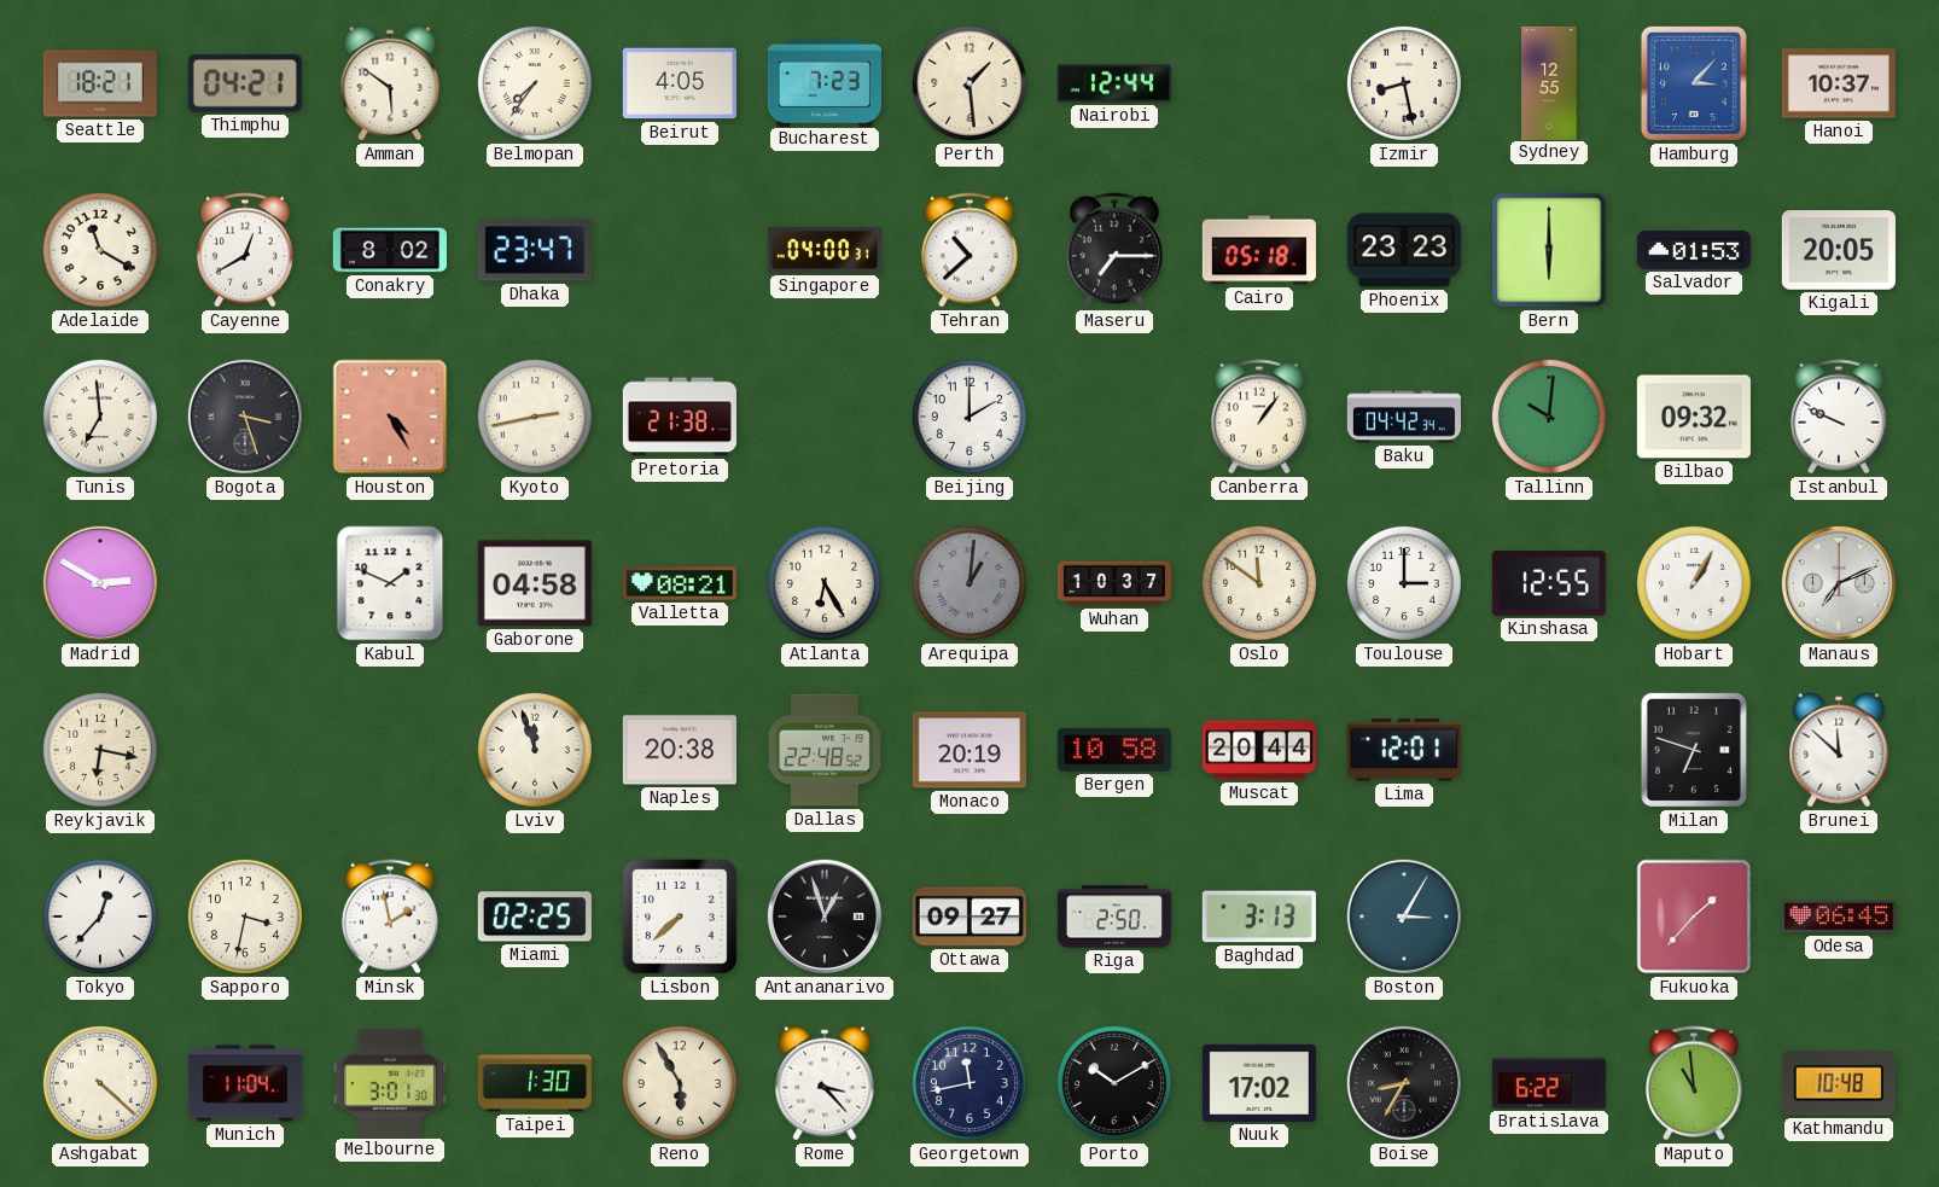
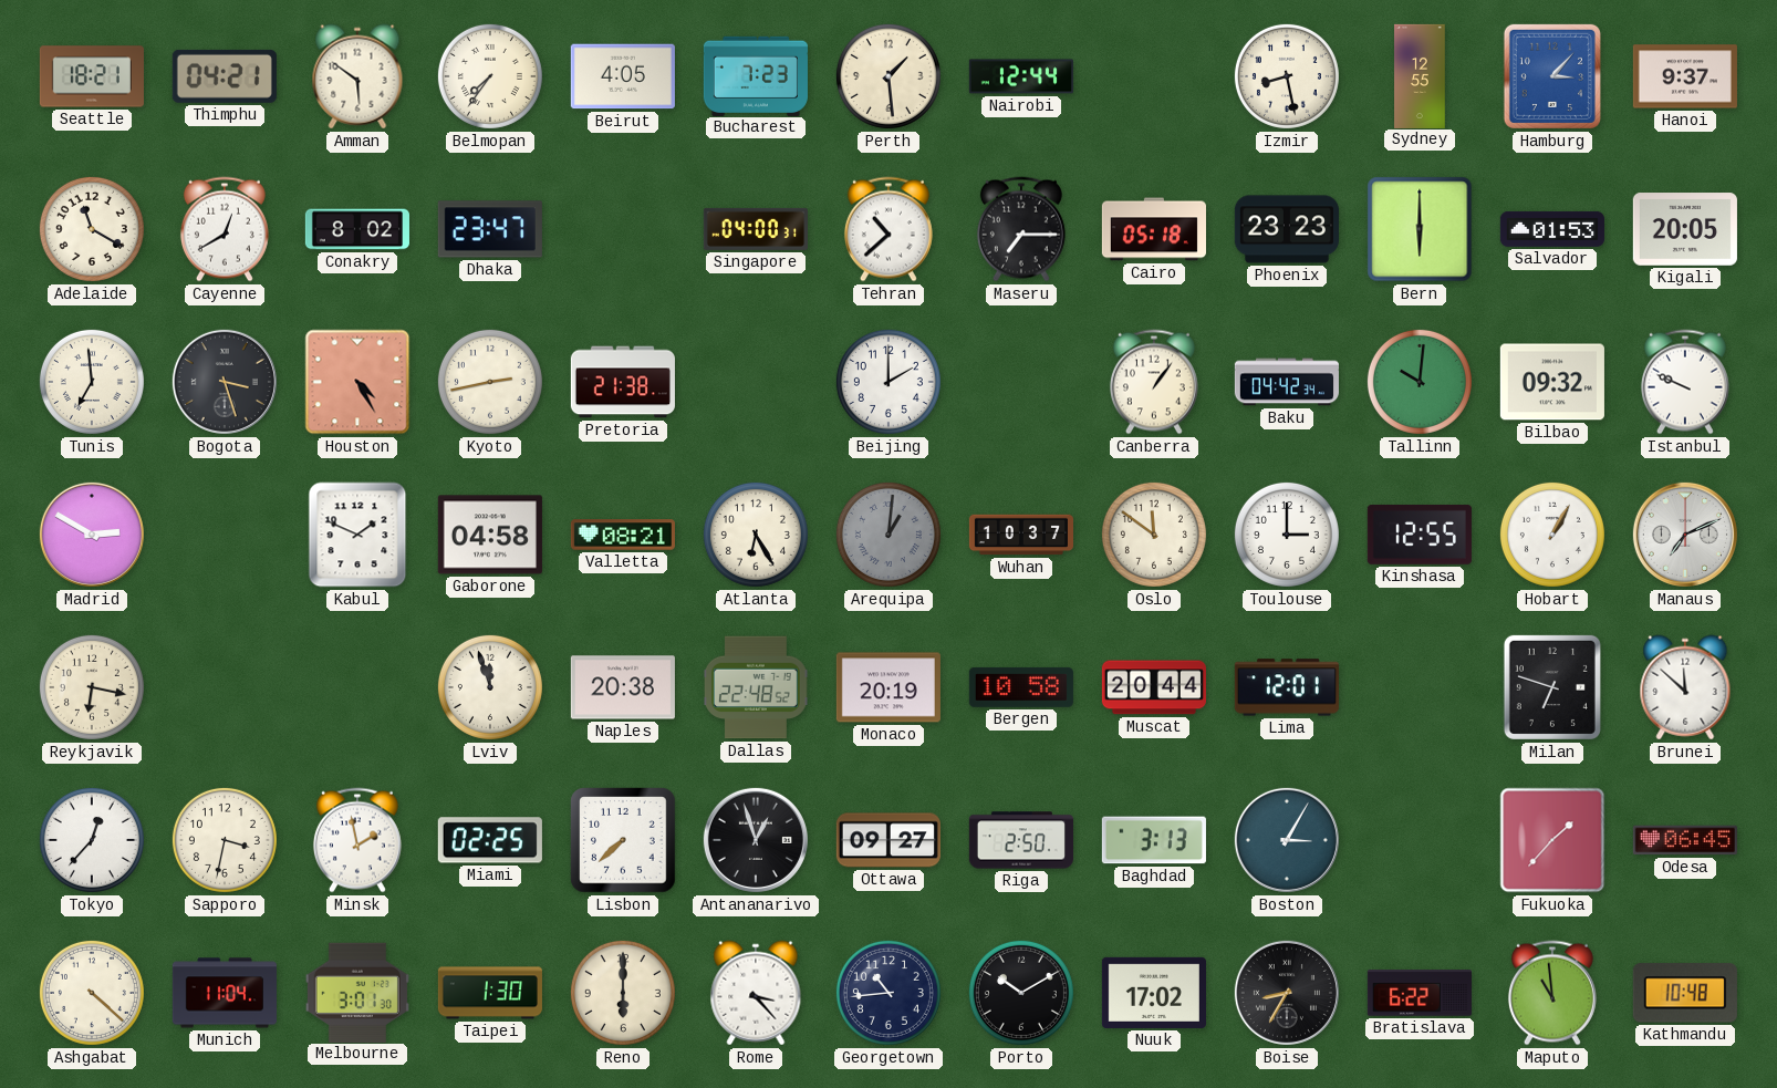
Hanoi: 10:37 -> 9:37 (1685, 76)
Reno: 5:55 -> 6:00 (623, 993)
Georgetown: 11:43 -> 10:44 (888, 993)
